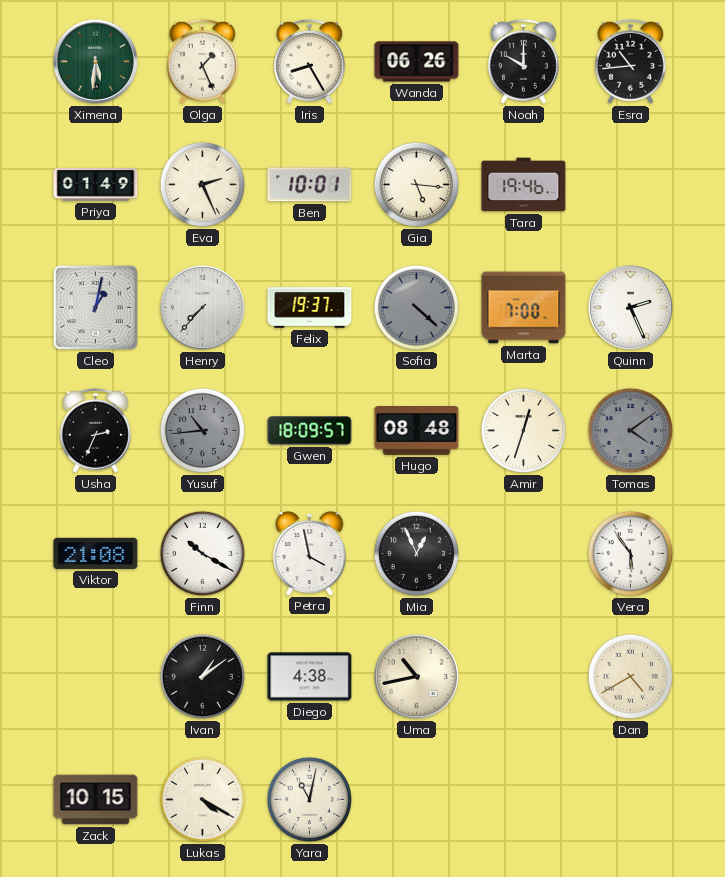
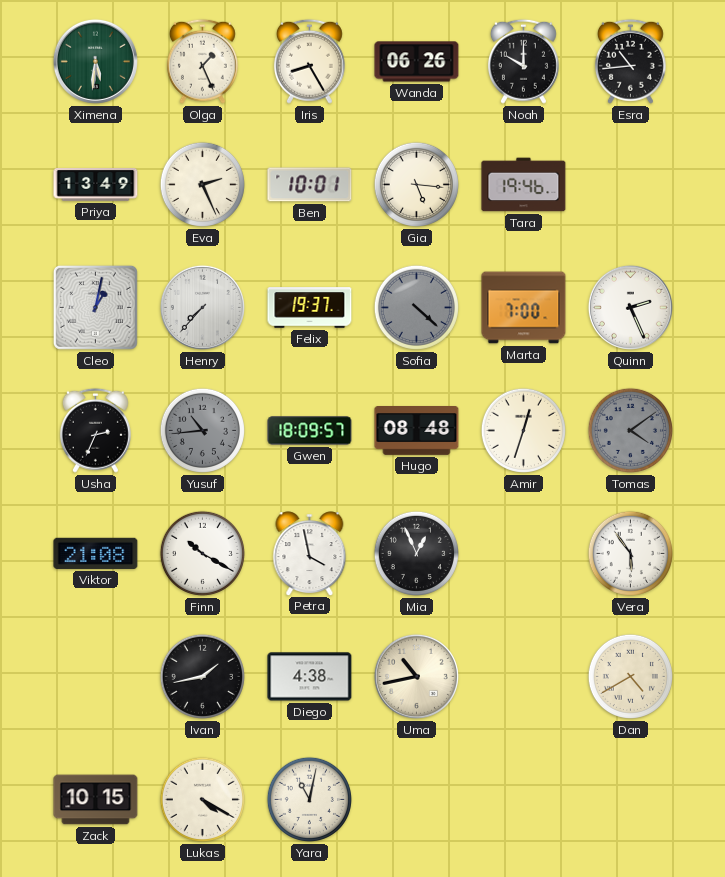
Priya: 01:49 -> 13:49 (96, 185)
Ivan: 1:09 -> 1:43 (202, 676)
